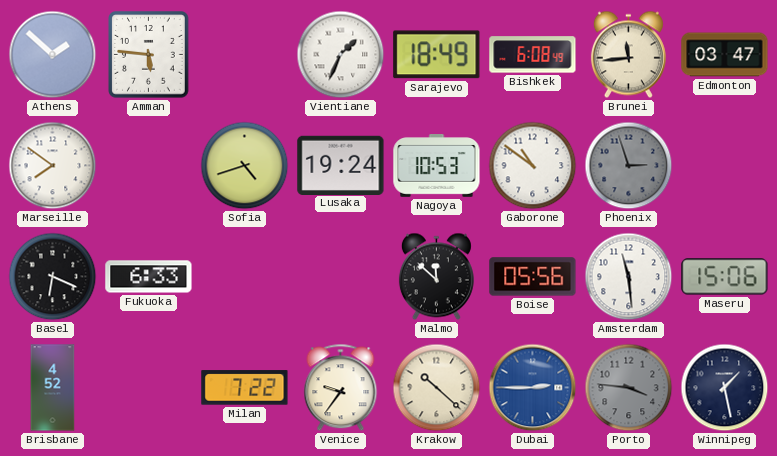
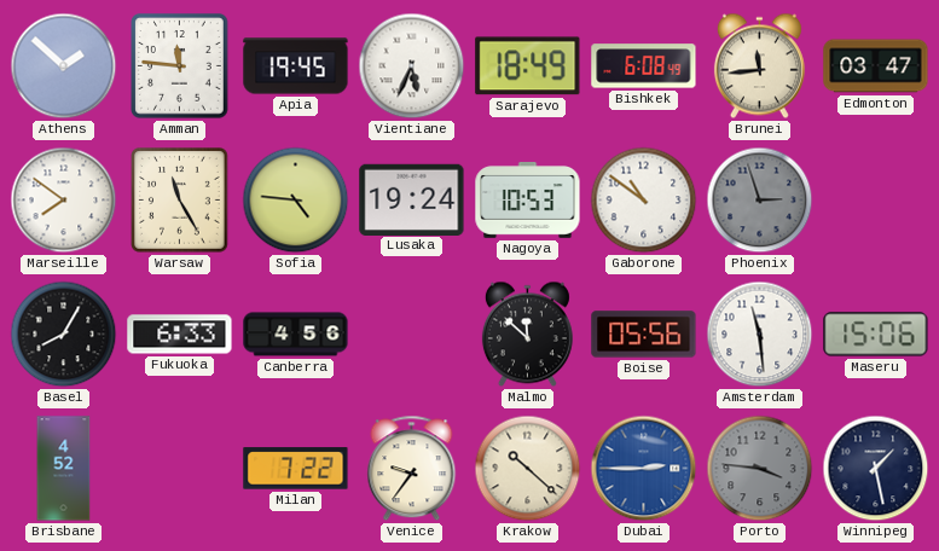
Amman: 5:46 -> 11:46 (180, 66)
Apia: none -> 19:45 (296, 66)
Vientiane: 1:34 -> 5:34 (412, 66)
Warsaw: none -> 11:25 (180, 201)
Sofia: 4:42 -> 4:46 (296, 201)
Basel: 6:19 -> 8:05 (64, 335)
Canberra: none -> 4:56 (296, 335)
